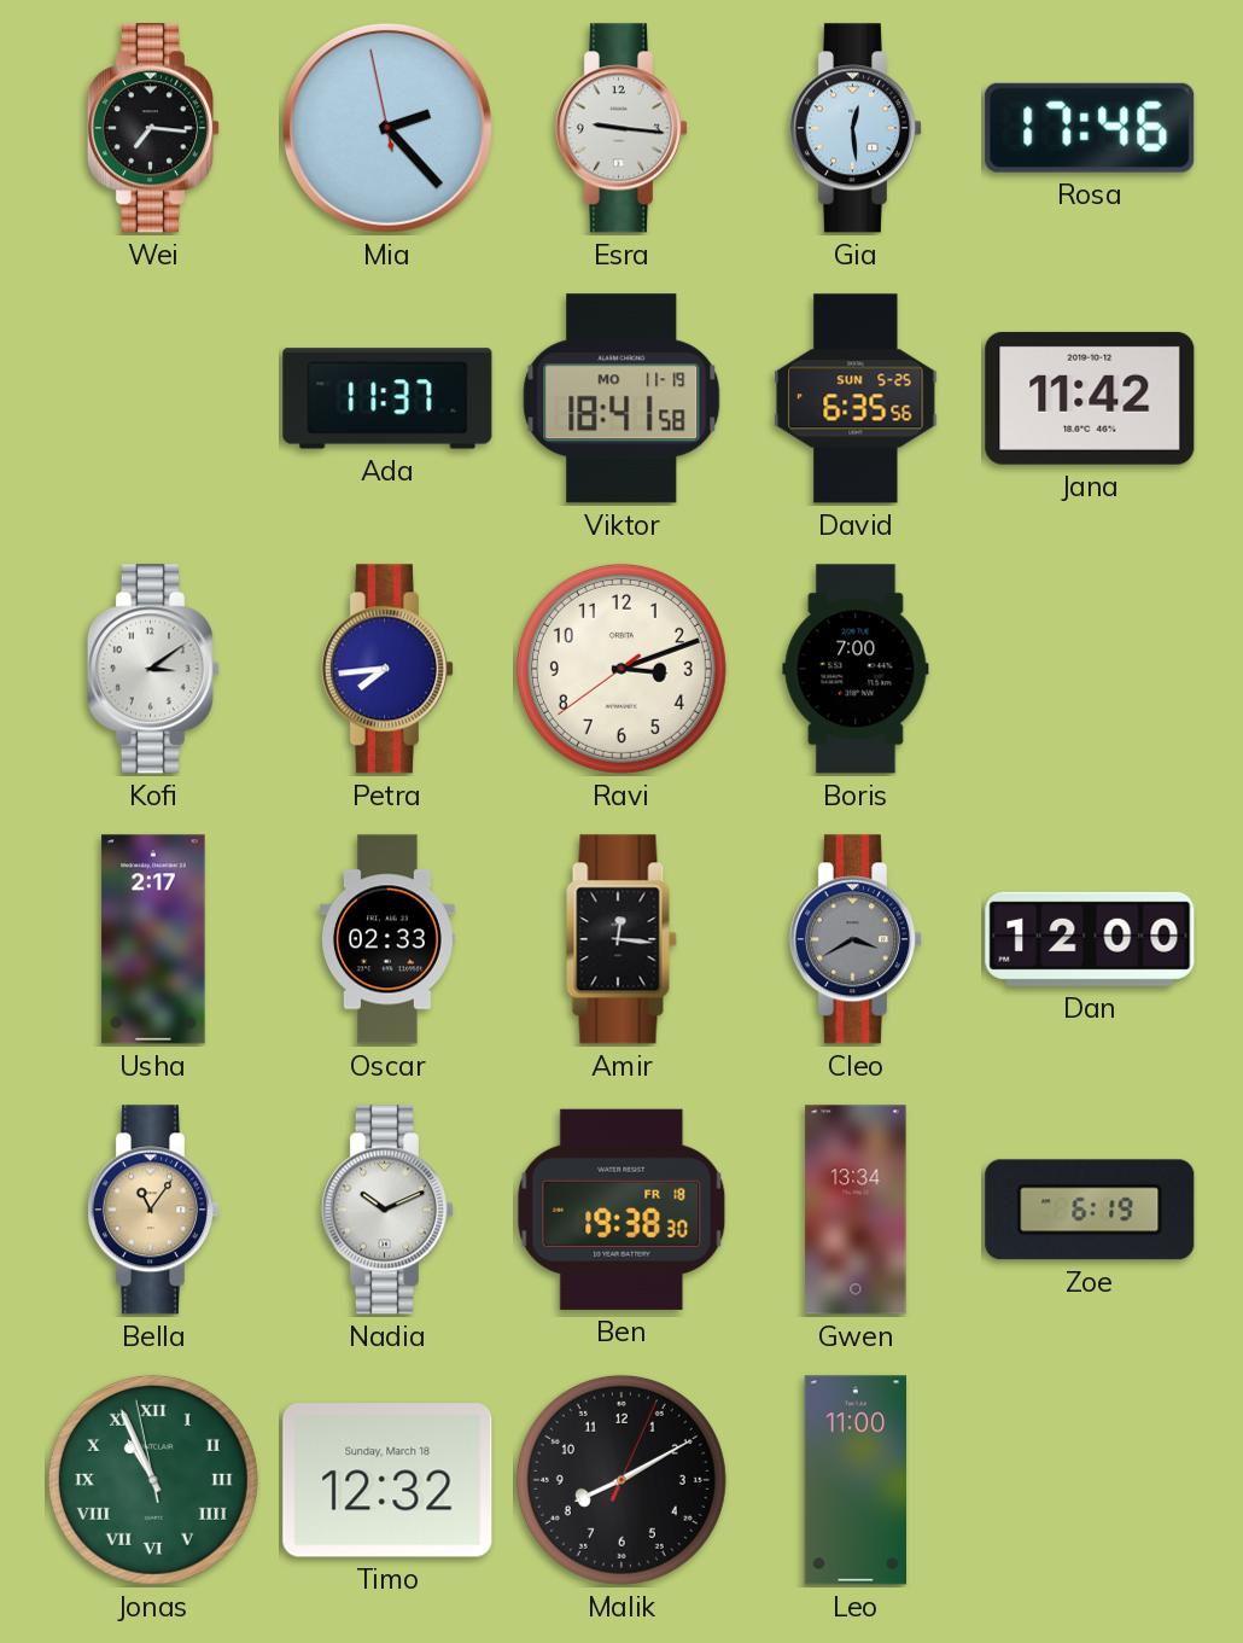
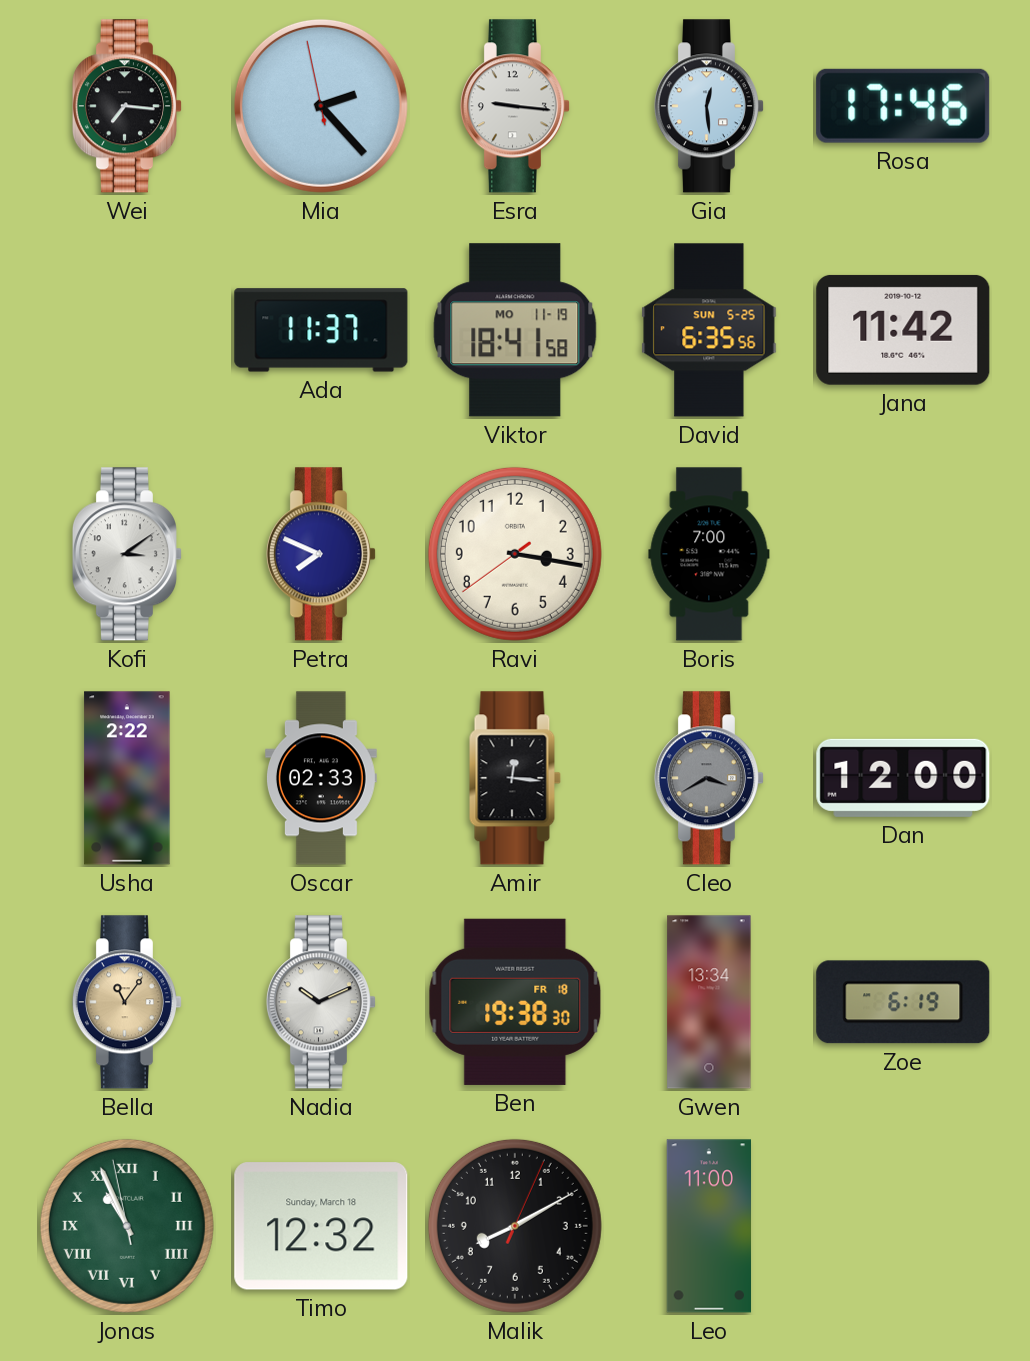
Petra: 7:44 -> 7:49 (320, 554)
Ravi: 3:11 -> 3:16 (515, 554)
Usha: 2:17 -> 2:22 (127, 778)
